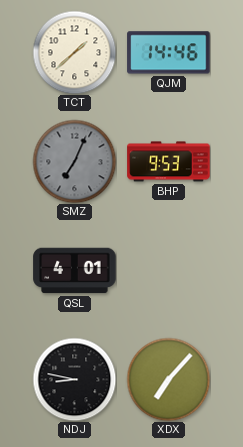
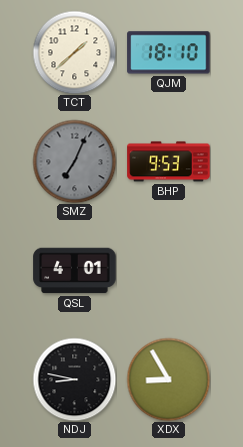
QJM: 14:46 -> 18:10 (169, 53)
XDX: 7:07 -> 8:55 (168, 379)
